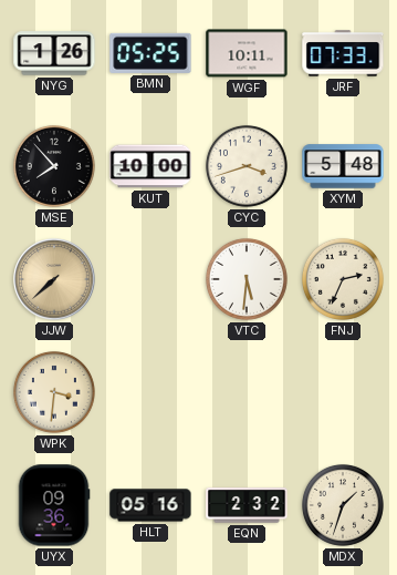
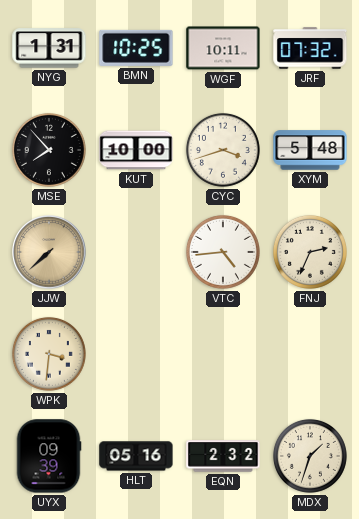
NYG: 1:26 -> 1:31 (49, 48)
BMN: 05:25 -> 10:25 (136, 48)
JRF: 07:33 -> 07:32 (310, 48)
VTC: 5:31 -> 4:44 (223, 252)
UYX: 09:36 -> 09:39 (49, 456)
